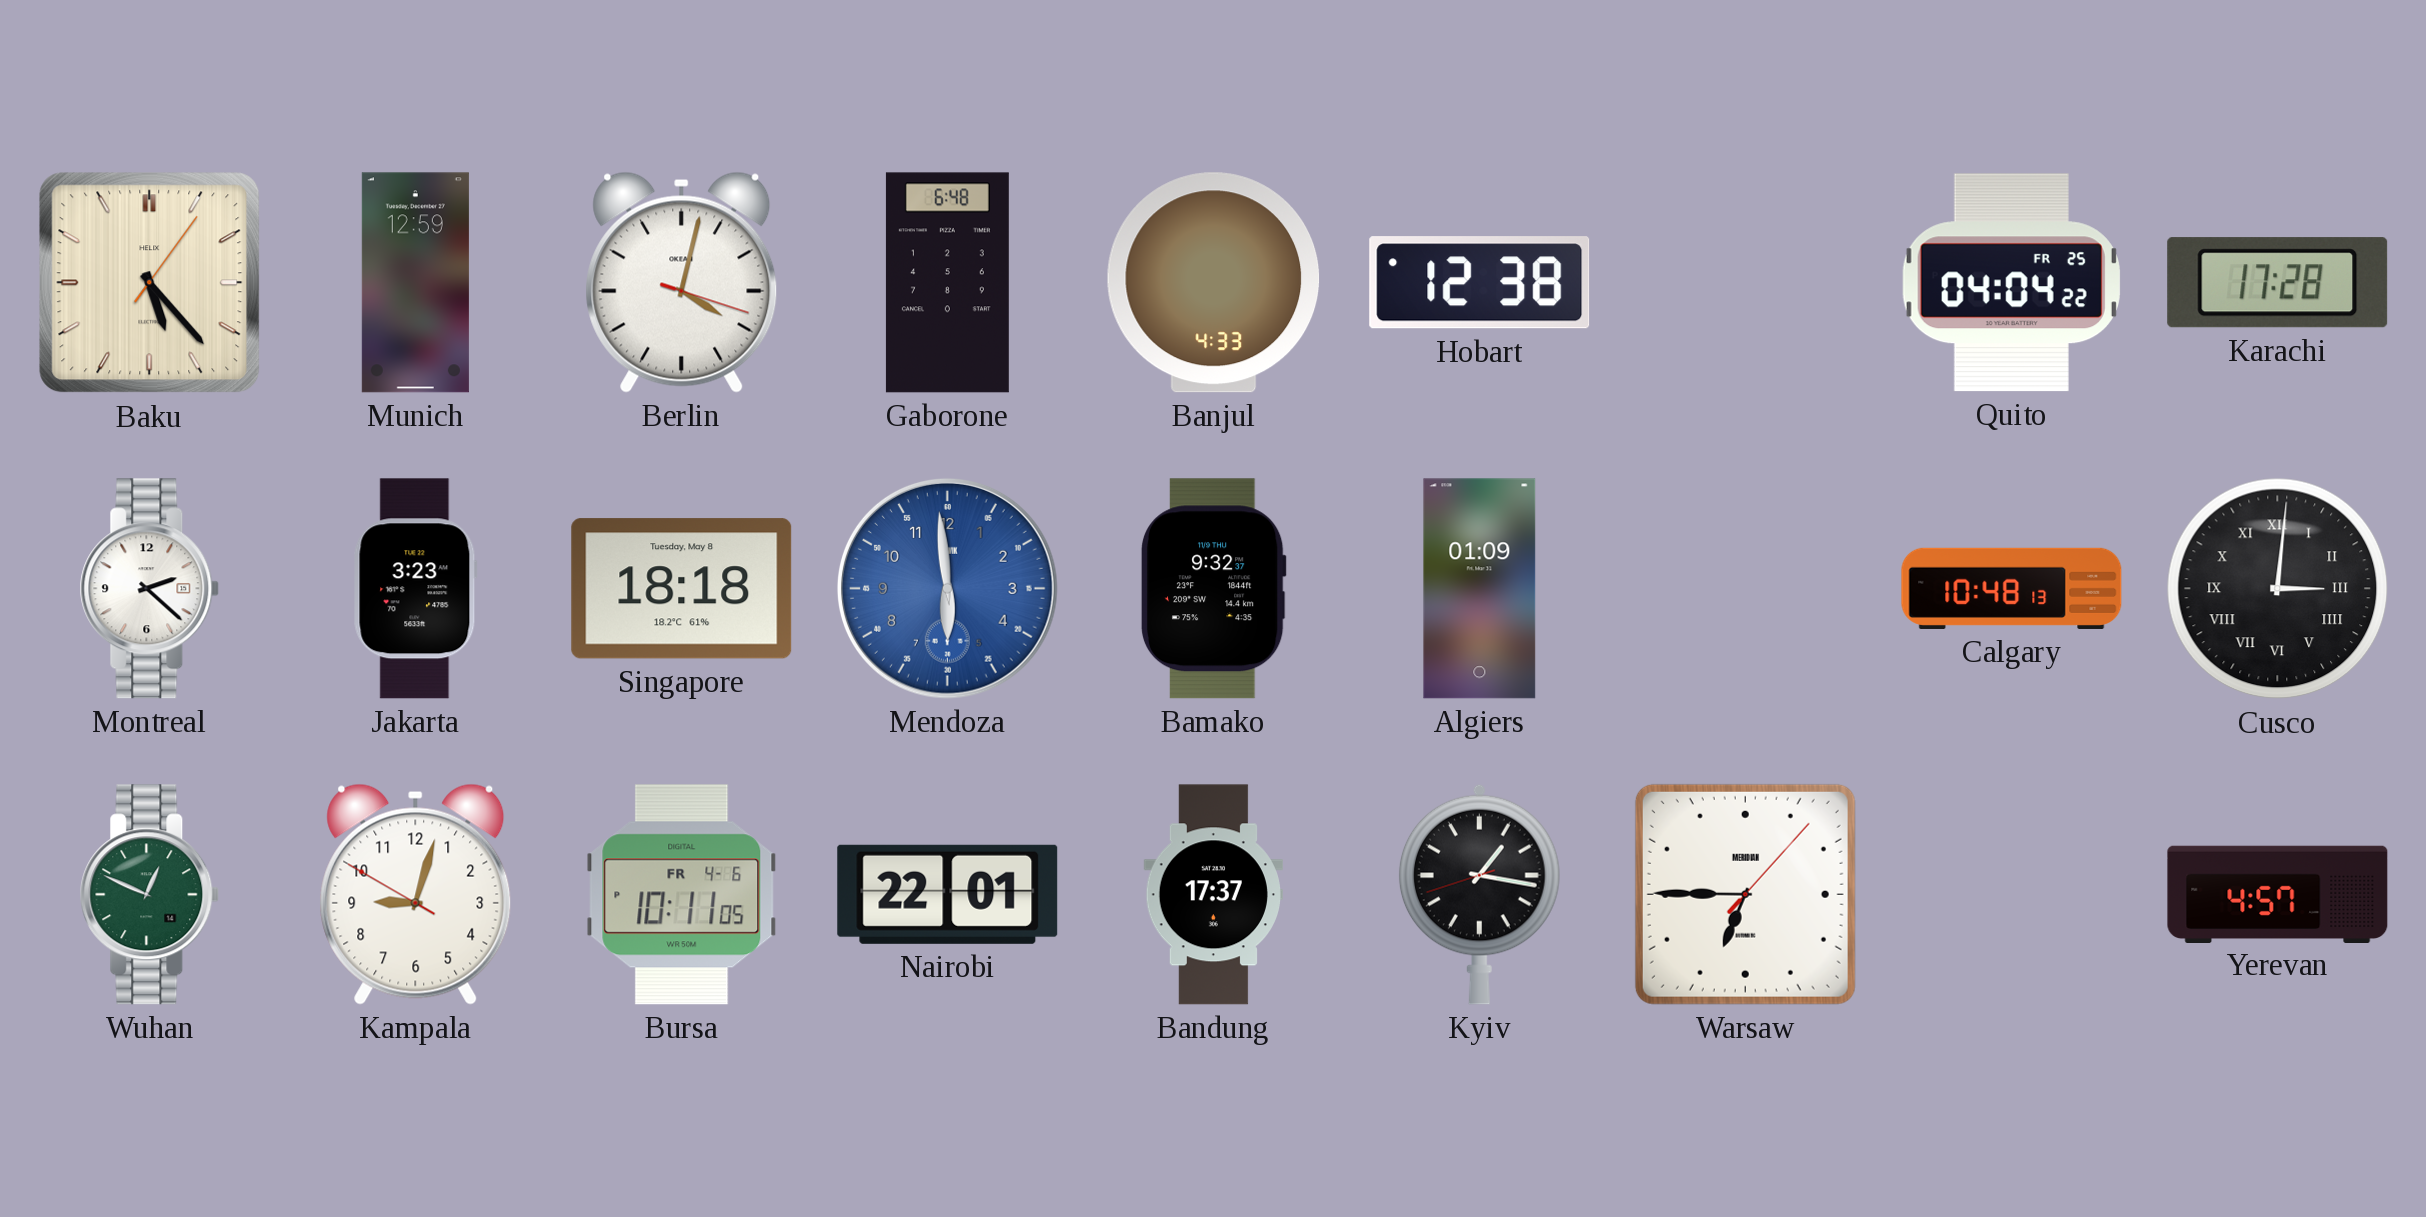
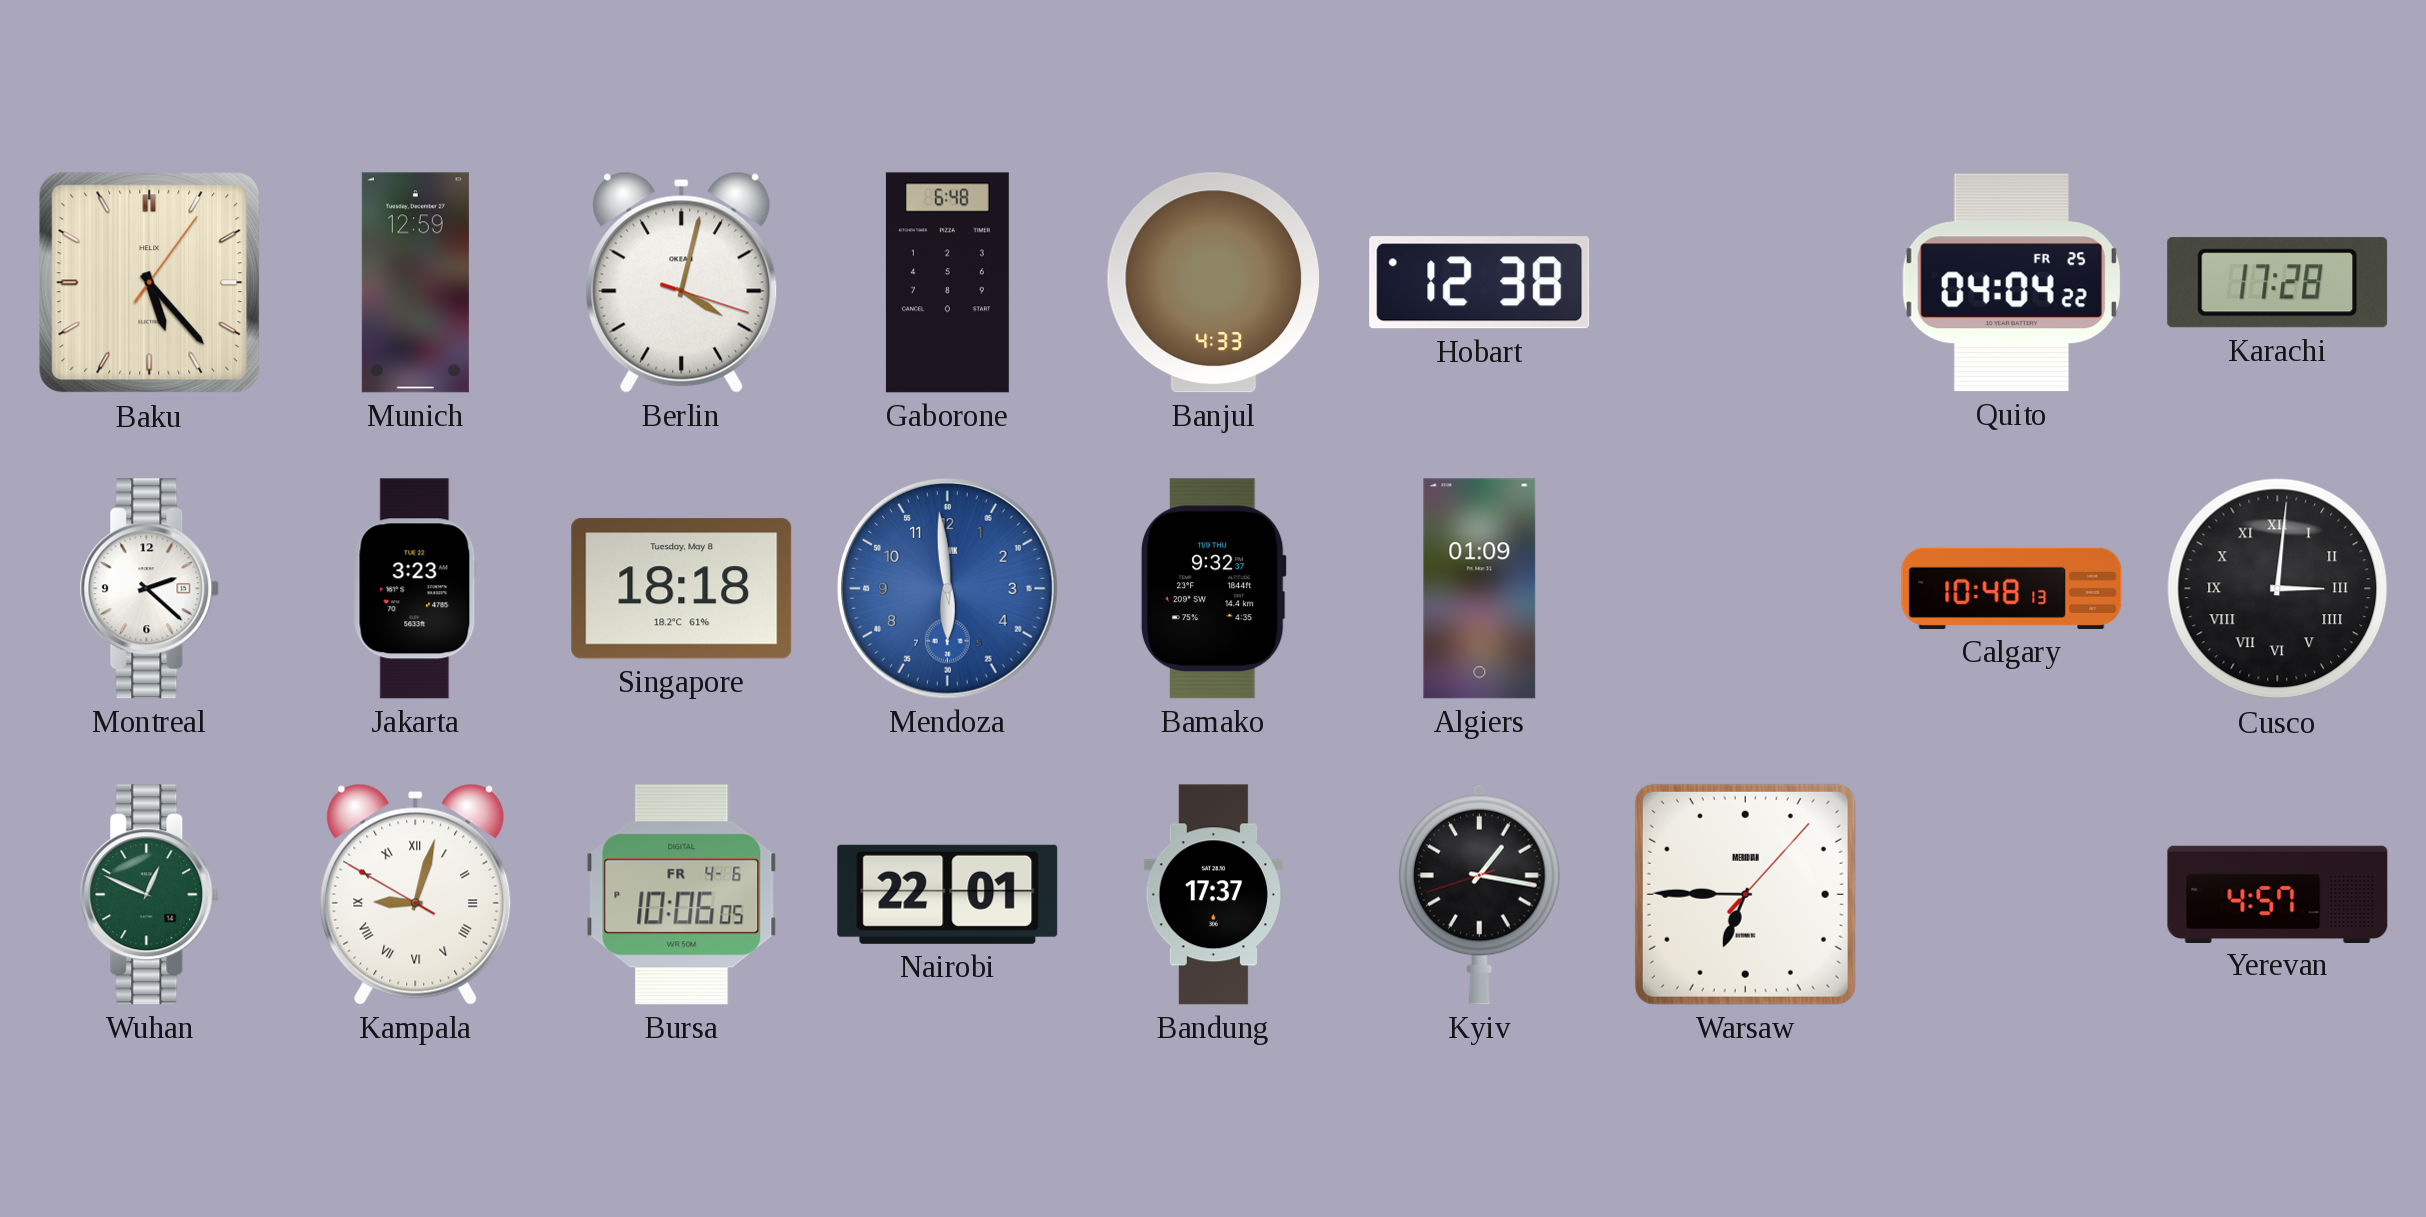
Kampala numerals: Arabic -> Roman (416, 894)
Bursa: 10:11 -> 10:06 (682, 895)
